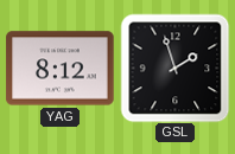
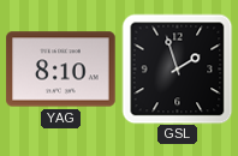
YAG: 8:12 -> 8:10 (61, 70)
